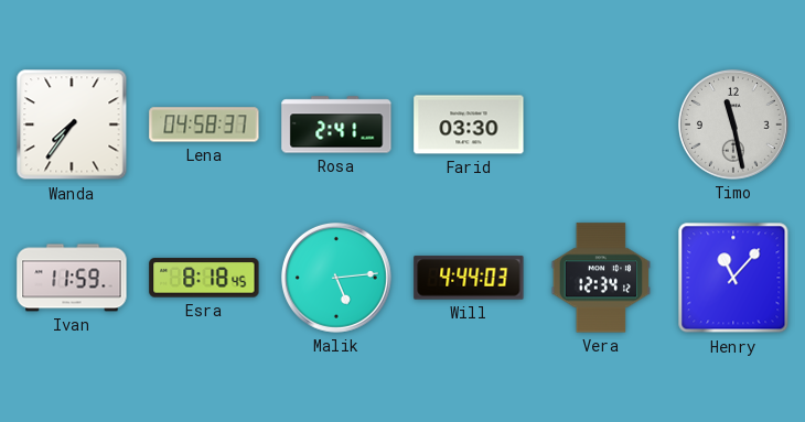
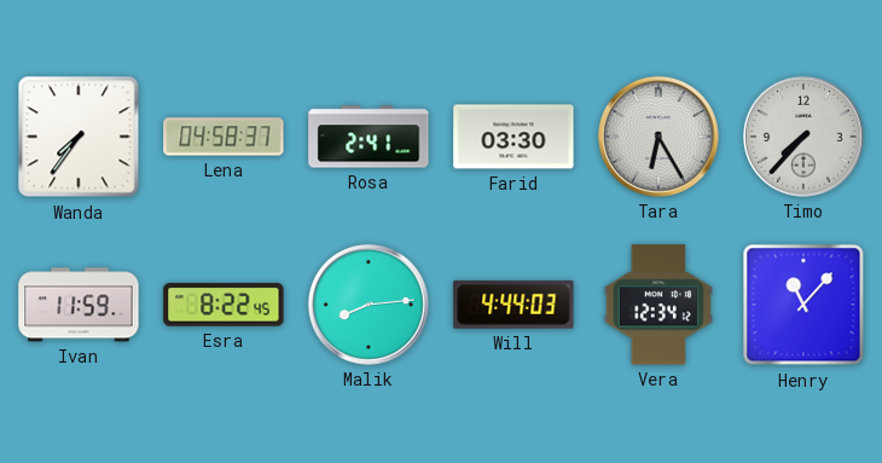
Tara: none -> 6:25 (658, 137)
Timo: 11:28 -> 7:37 (803, 137)
Esra: 8:18 -> 8:22 (224, 305)
Malik: 5:14 -> 8:14 (369, 305)
